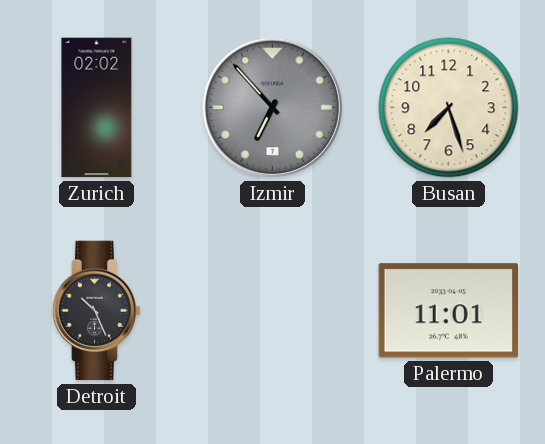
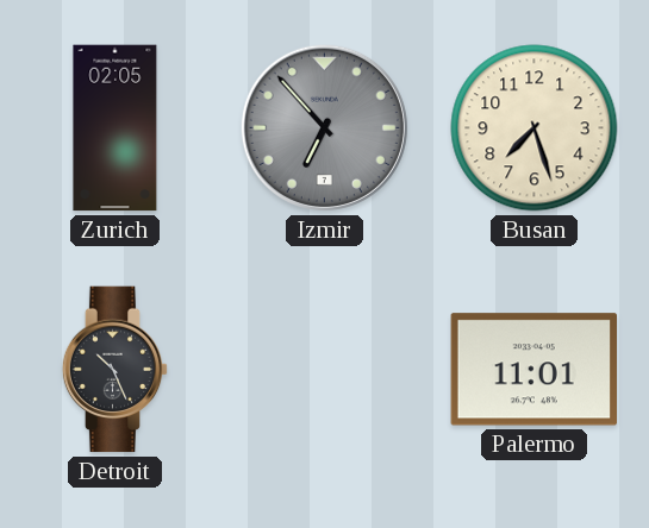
Zurich: 02:02 -> 02:05 (116, 128)
